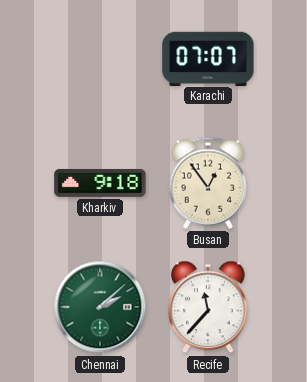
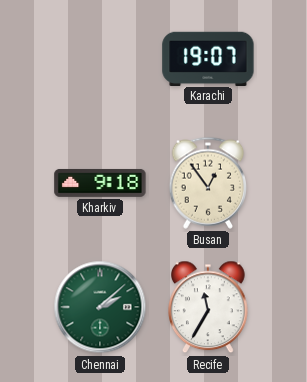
Karachi: 07:07 -> 19:07 (208, 58)
Recife: 11:37 -> 11:35 (209, 307)
